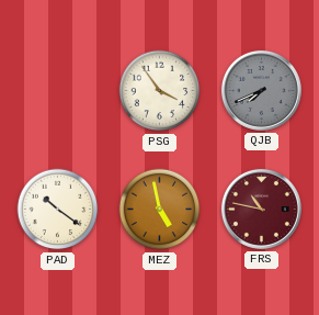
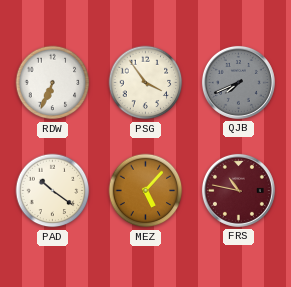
RDW: none -> 6:34 (53, 83)
MEZ: 4:58 -> 5:07 (146, 191)
